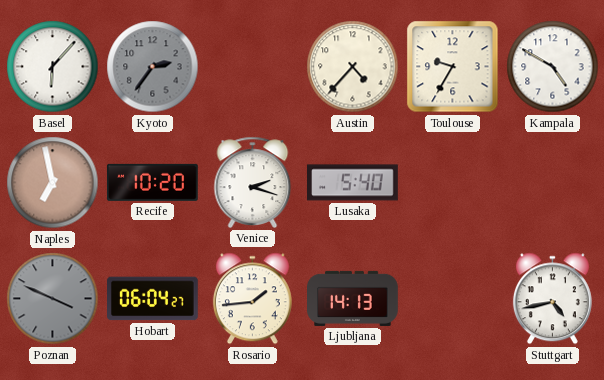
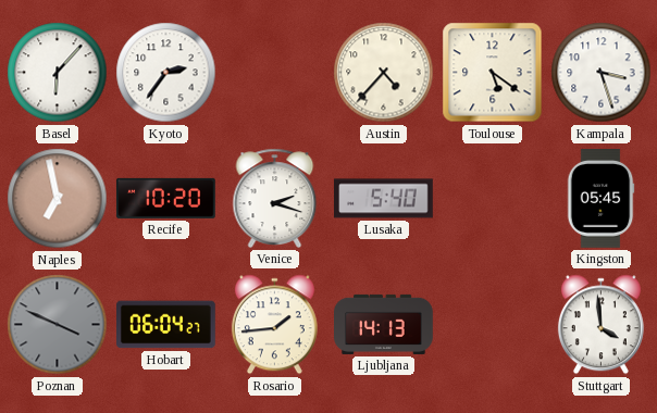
Kyoto dial: grey -> white (166, 73)
Toulouse: 9:35 -> 5:21 (493, 73)
Kampala: 4:50 -> 3:27 (602, 73)
Kingston: none -> 05:45 (600, 199)
Stuttgart: 4:43 -> 3:59 (600, 325)
